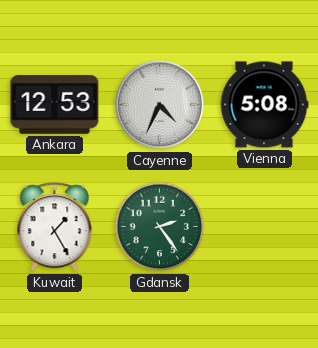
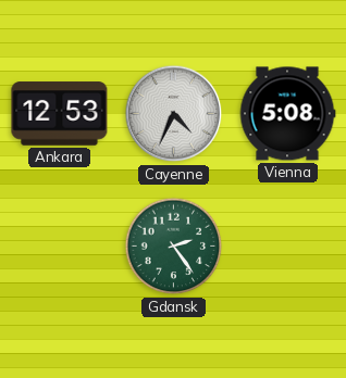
Kuwait: 1:25 -> none (55, 227)
